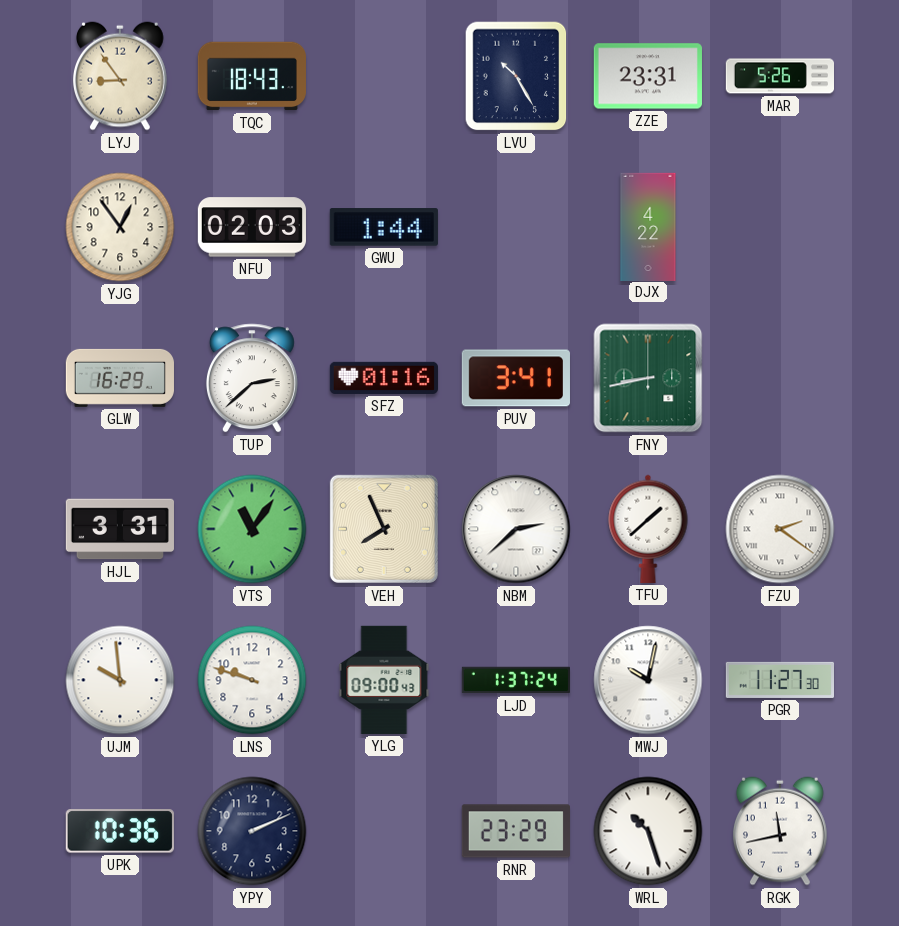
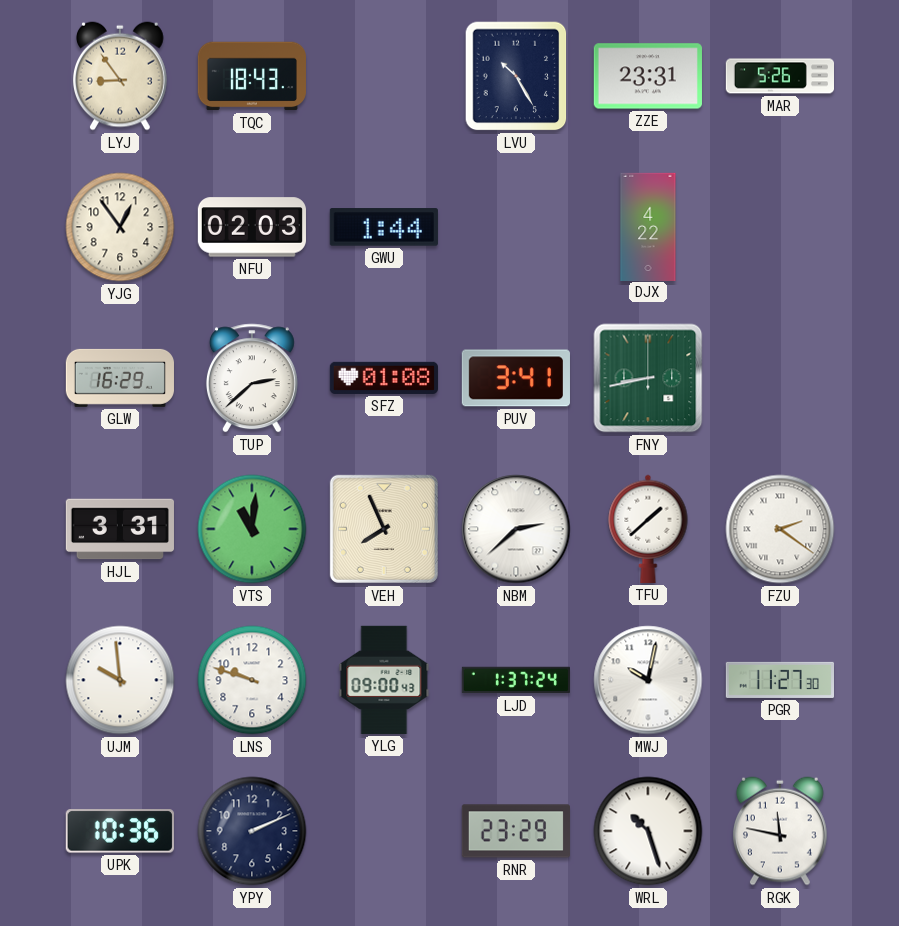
SFZ: 01:16 -> 01:08 (384, 378)
VTS: 11:06 -> 11:01 (252, 529)
RGK: 11:43 -> 11:47 (780, 831)
